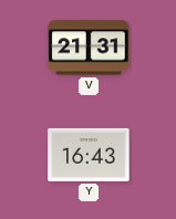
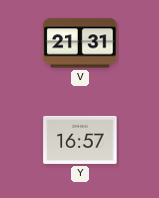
Y: 16:43 -> 16:57 (80, 140)
